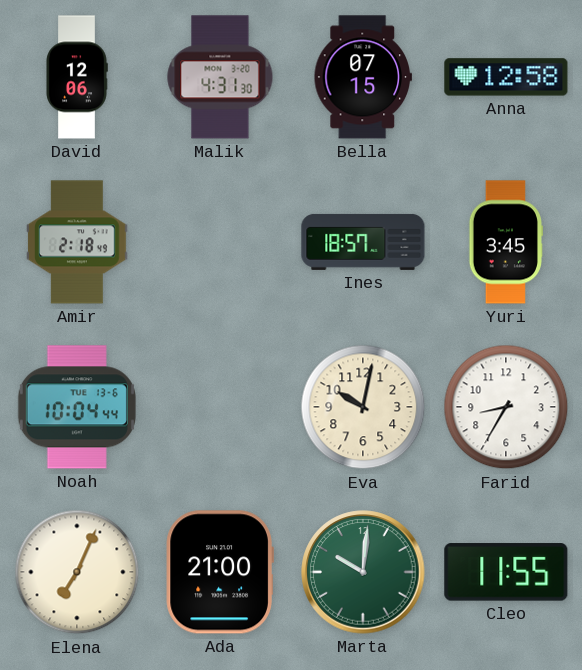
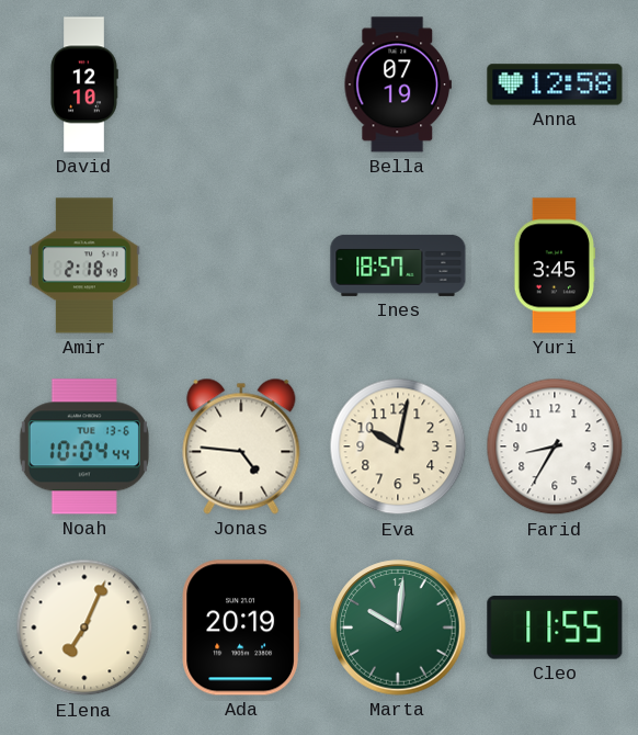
David: 12:06 -> 12:10 (84, 84)
Malik: 4:31 -> none (220, 77)
Bella: 07:15 -> 07:19 (398, 84)
Jonas: none -> 4:46 (241, 446)
Ada: 21:00 -> 20:19 (241, 627)
